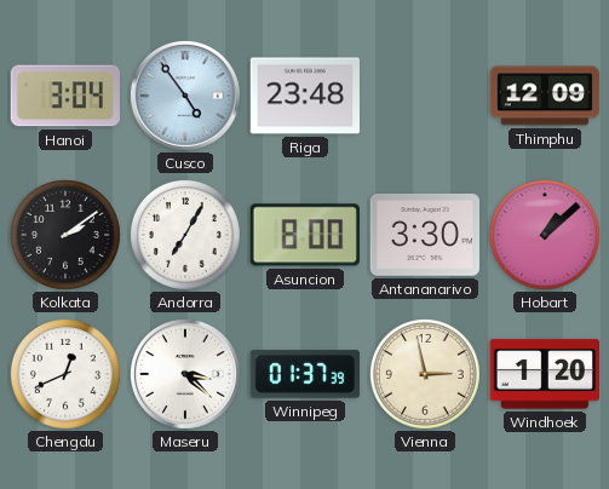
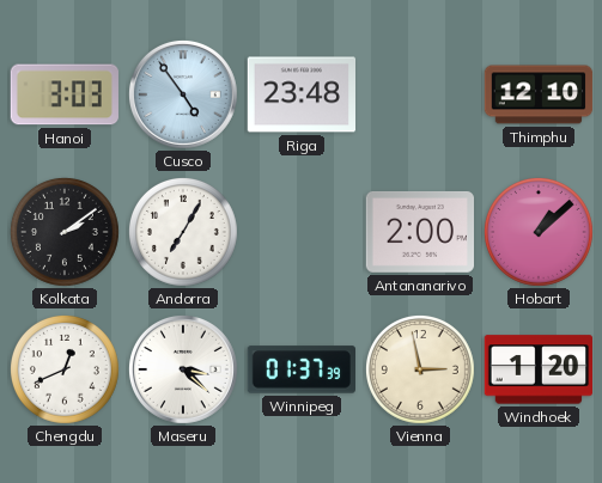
Hanoi: 3:04 -> 3:03 (65, 94)
Thimphu: 12:09 -> 12:10 (539, 94)
Asuncion: 8:00 -> none (305, 235)
Antananarivo: 3:30 -> 2:00 (419, 232)
